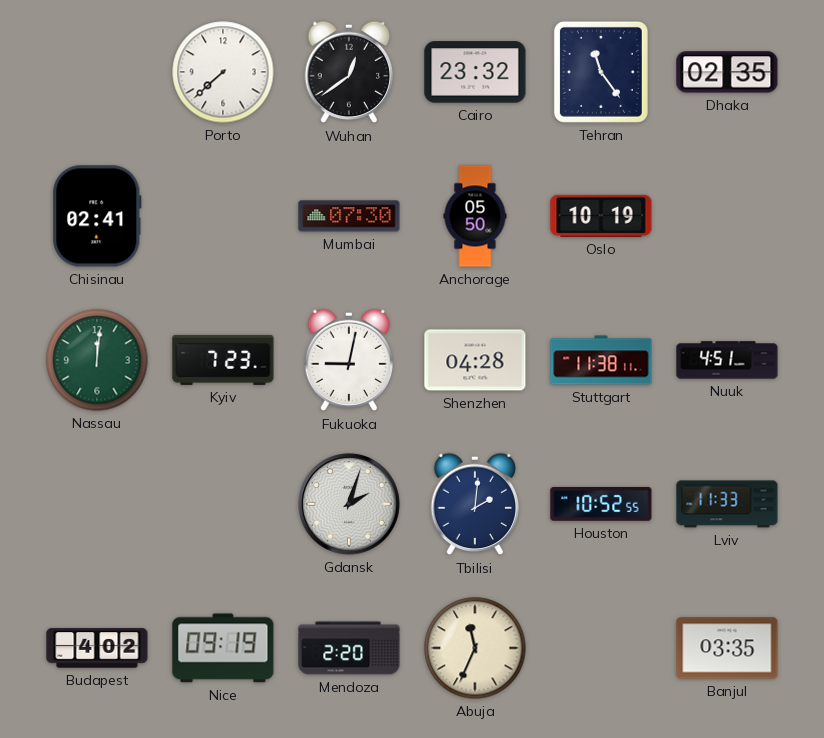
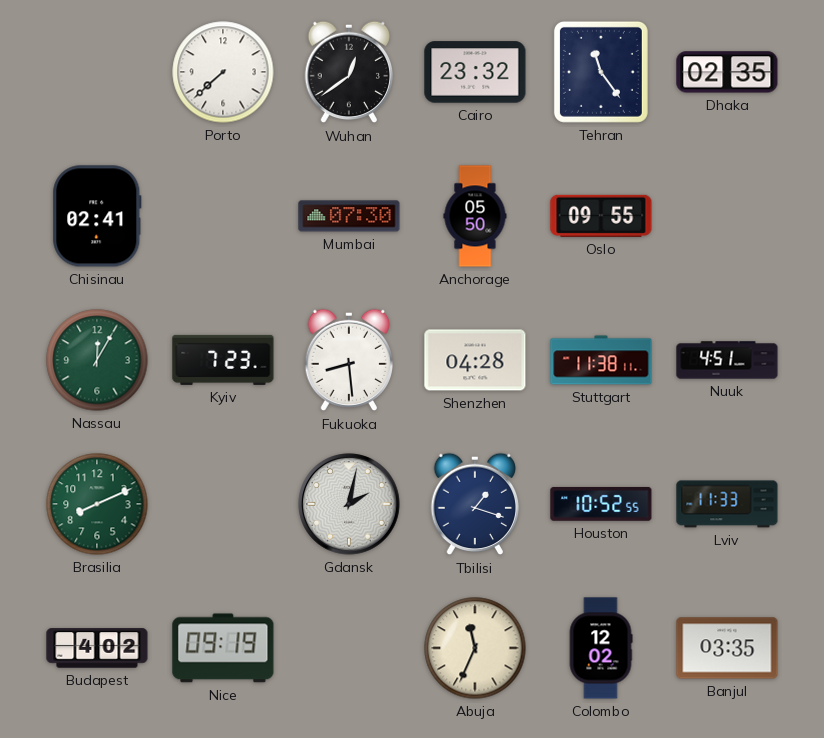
Oslo: 10:19 -> 09:55 (601, 216)
Nassau: 12:01 -> 12:05 (97, 360)
Fukuoka: 9:02 -> 8:29 (349, 360)
Brasilia: none -> 8:11 (97, 504)
Gdansk: 2:03 -> 2:02 (349, 504)
Tbilisi: 2:01 -> 1:18 (475, 504)
Mendoza: 2:20 -> none (349, 648)
Colombo: none -> 12:02 (601, 648)
